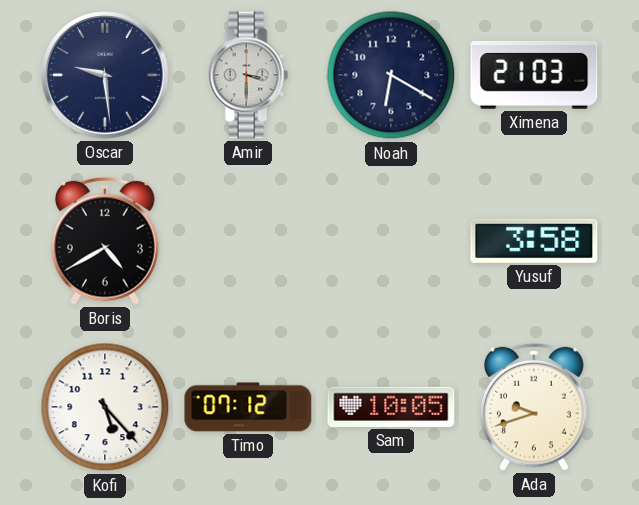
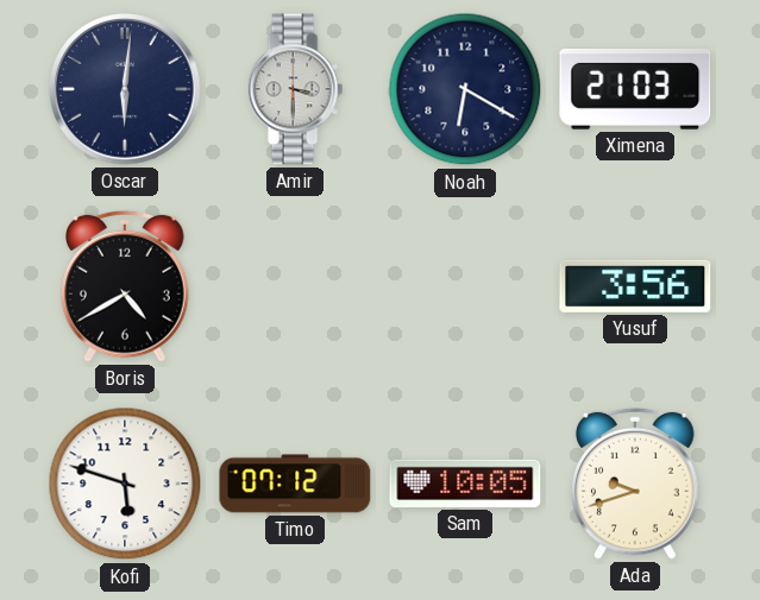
Oscar: 9:29 -> 6:01 (125, 89)
Yusuf: 3:58 -> 3:56 (635, 286)
Kofi: 5:23 -> 5:48 (125, 484)
